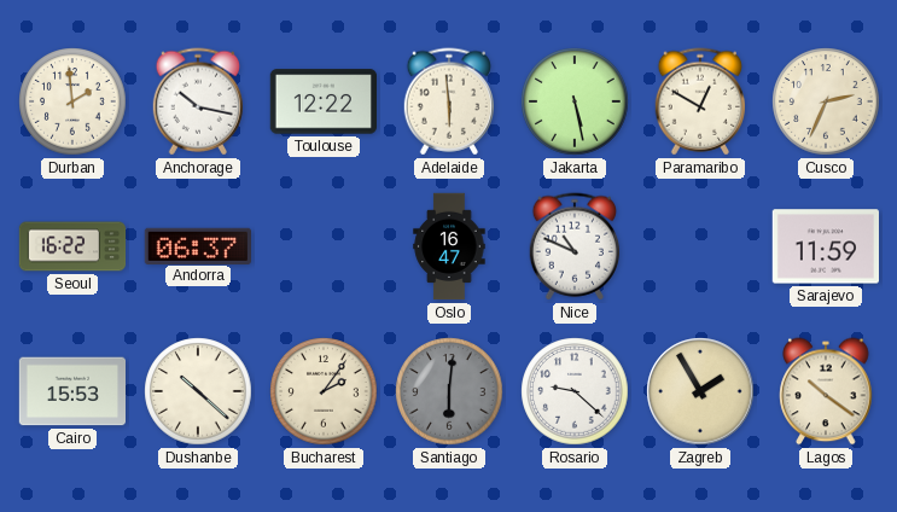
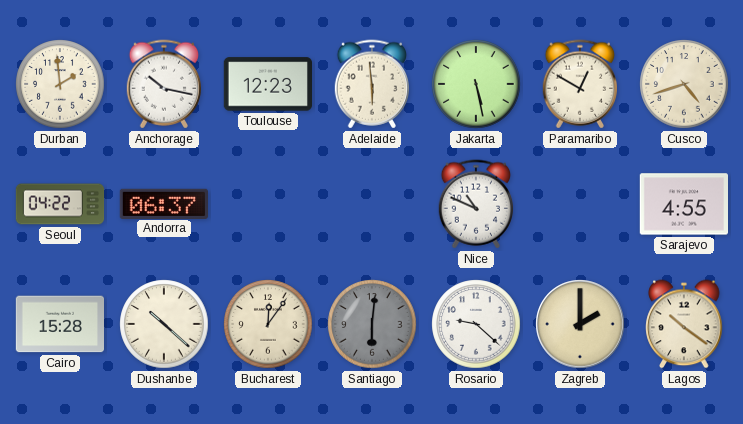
Toulouse: 12:22 -> 12:23 (267, 84)
Cusco: 2:34 -> 4:42 (684, 84)
Seoul: 16:22 -> 04:22 (60, 204)
Oslo: 16:47 -> none (449, 246)
Sarajevo: 11:59 -> 4:55 (683, 204)
Cairo: 15:53 -> 15:28 (59, 324)
Bucharest: 2:06 -> 12:06 (268, 324)
Zagreb: 1:55 -> 2:00 (580, 324)
